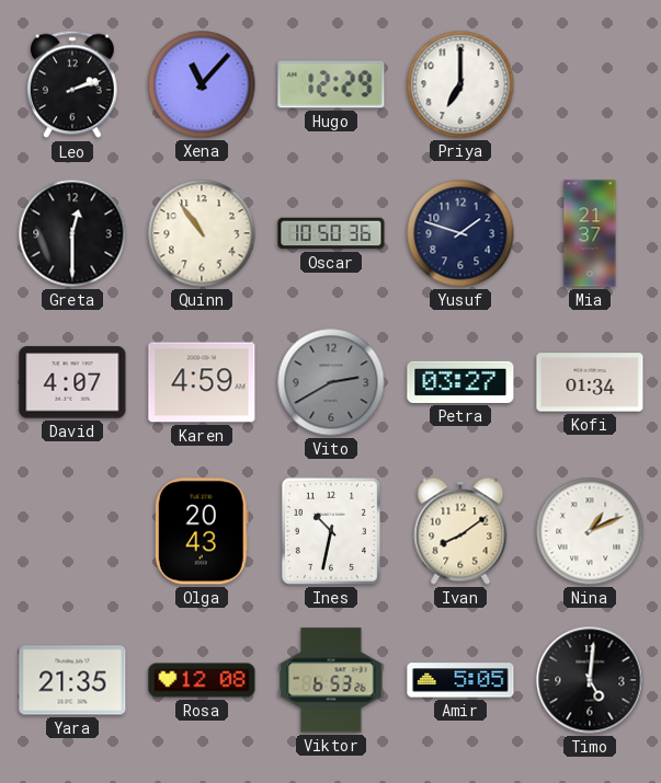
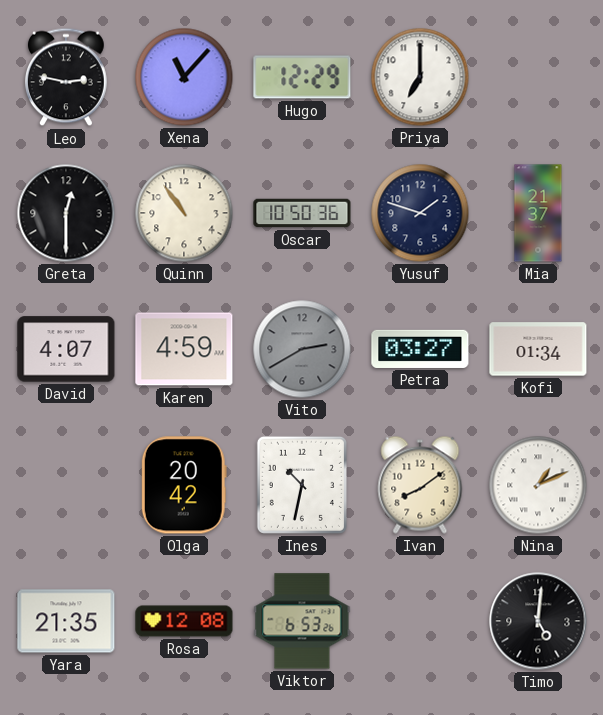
Leo: 2:12 -> 2:47 (66, 77)
Olga: 20:43 -> 20:42 (184, 485)
Amir: 5:05 -> none (460, 680)
